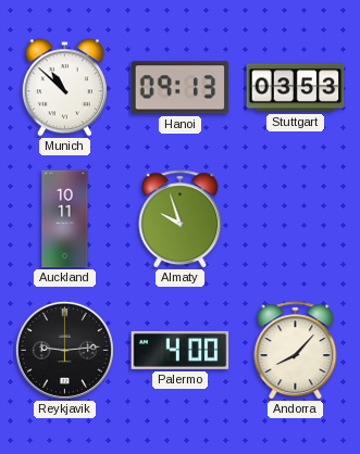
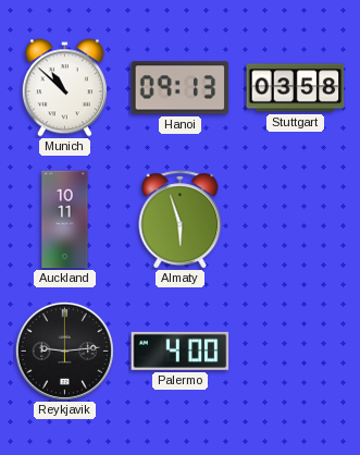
Stuttgart: 03:53 -> 03:58 (296, 88)
Almaty: 9:57 -> 5:57 (181, 220)
Andorra: 8:07 -> none (296, 351)
